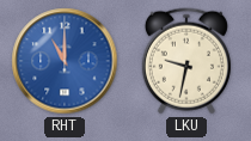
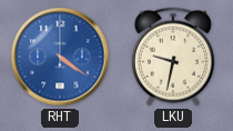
RHT: 11:00 -> 4:21 (60, 57)
